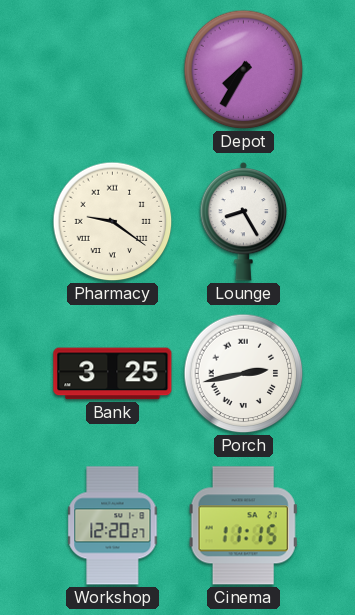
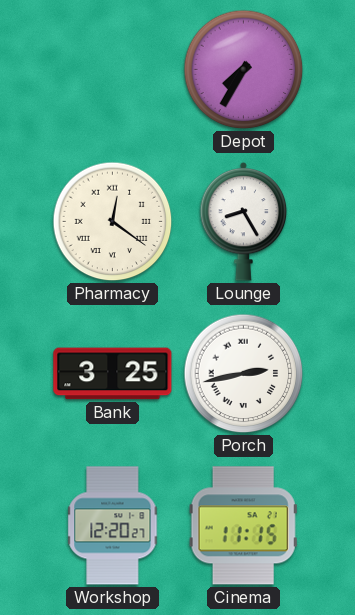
Pharmacy: 9:21 -> 12:21 (113, 222)
